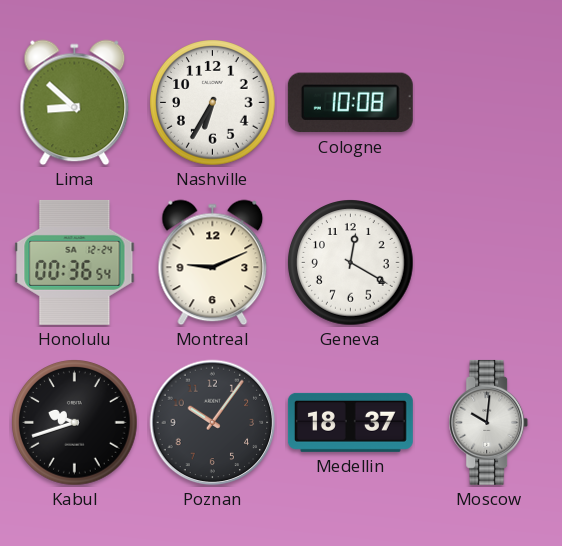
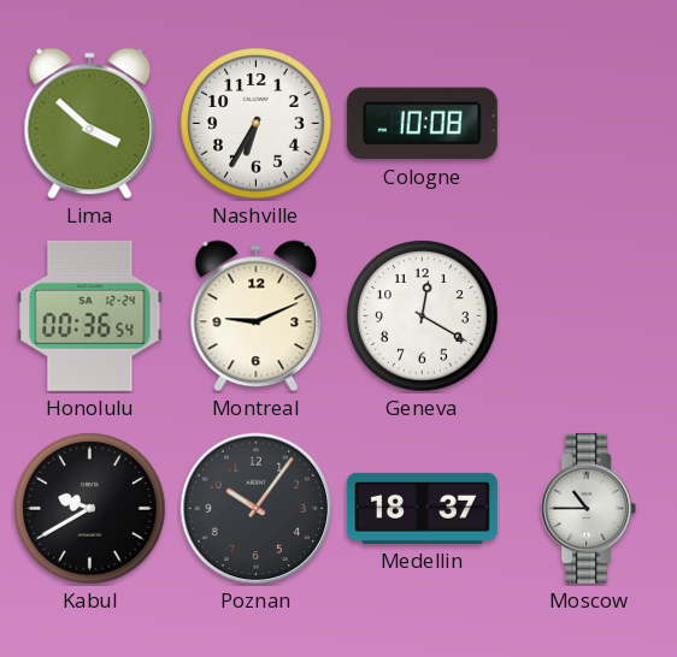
Lima: 8:52 -> 3:52 (90, 124)
Kabul: 9:42 -> 9:40 (90, 509)
Moscow: 10:01 -> 10:45 (589, 508)
